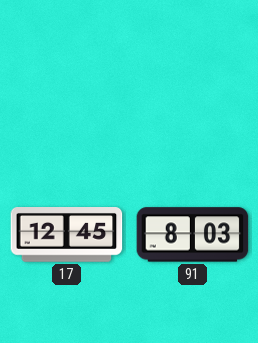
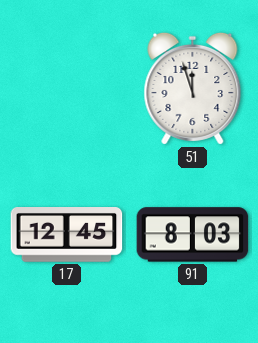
51: none -> 11:57 (193, 88)
